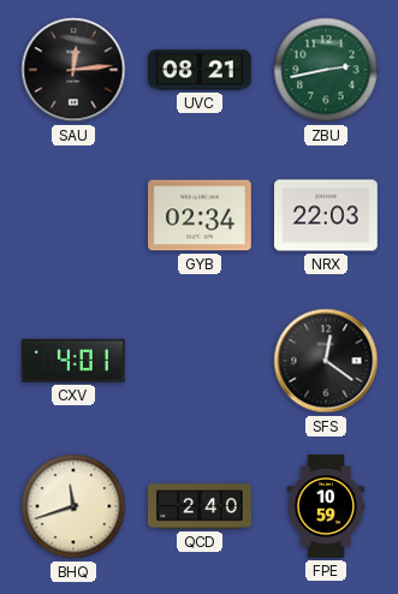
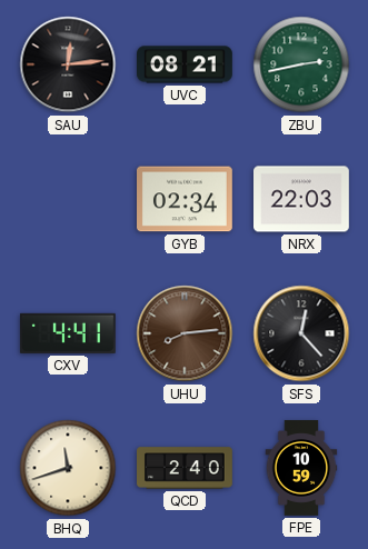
CXV: 4:01 -> 4:41 (68, 333)
UHU: none -> 8:14 (185, 333)
SFS: 12:21 -> 12:23 (301, 333)
